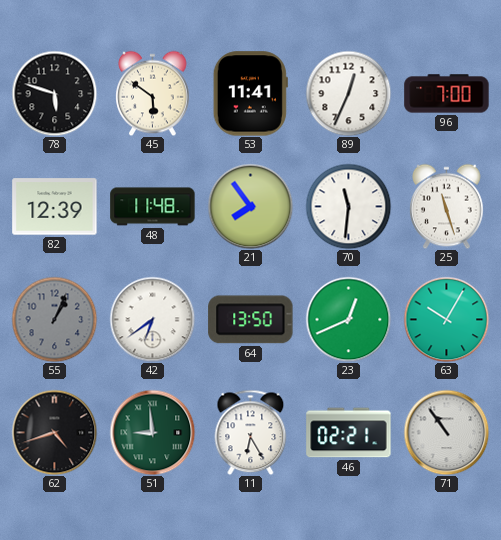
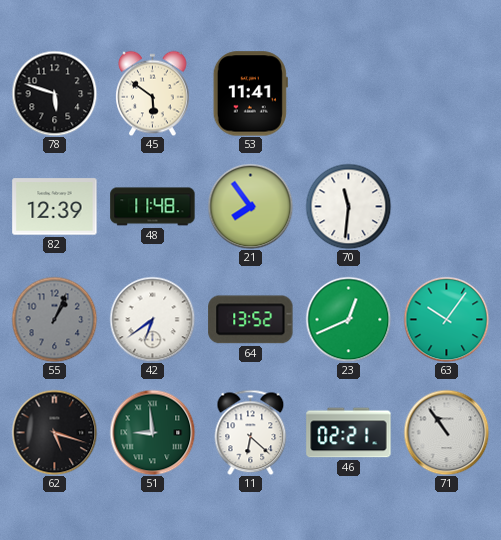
89: 12:34 -> none (348, 93)
96: 7:00 -> none (447, 94)
25: 11:27 -> none (447, 206)
64: 13:50 -> 13:52 (251, 320)
63: 10:05 -> 10:06 (446, 319)
62: 4:42 -> 5:18 (54, 432)
11: 6:25 -> 6:22 (251, 432)
